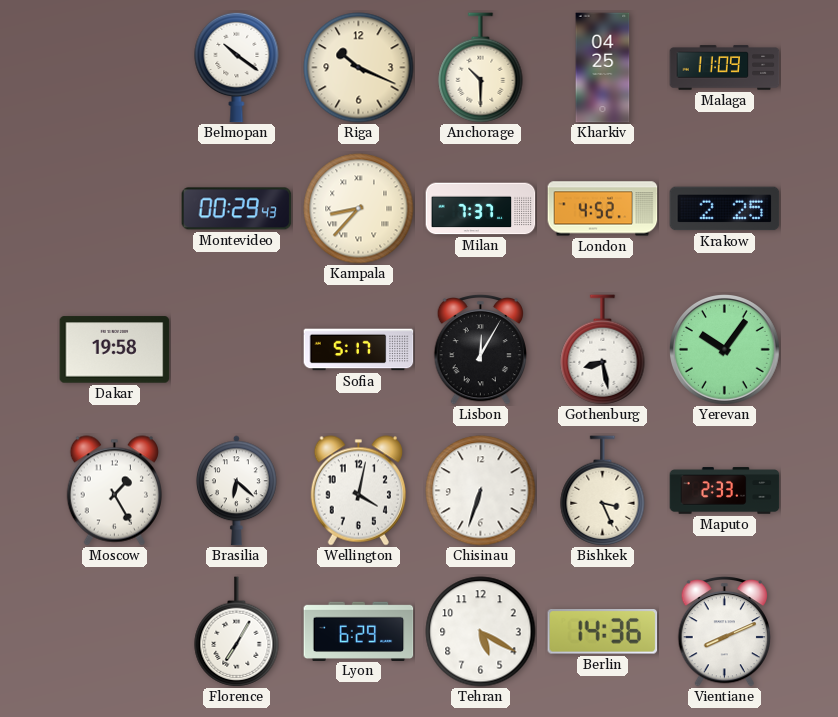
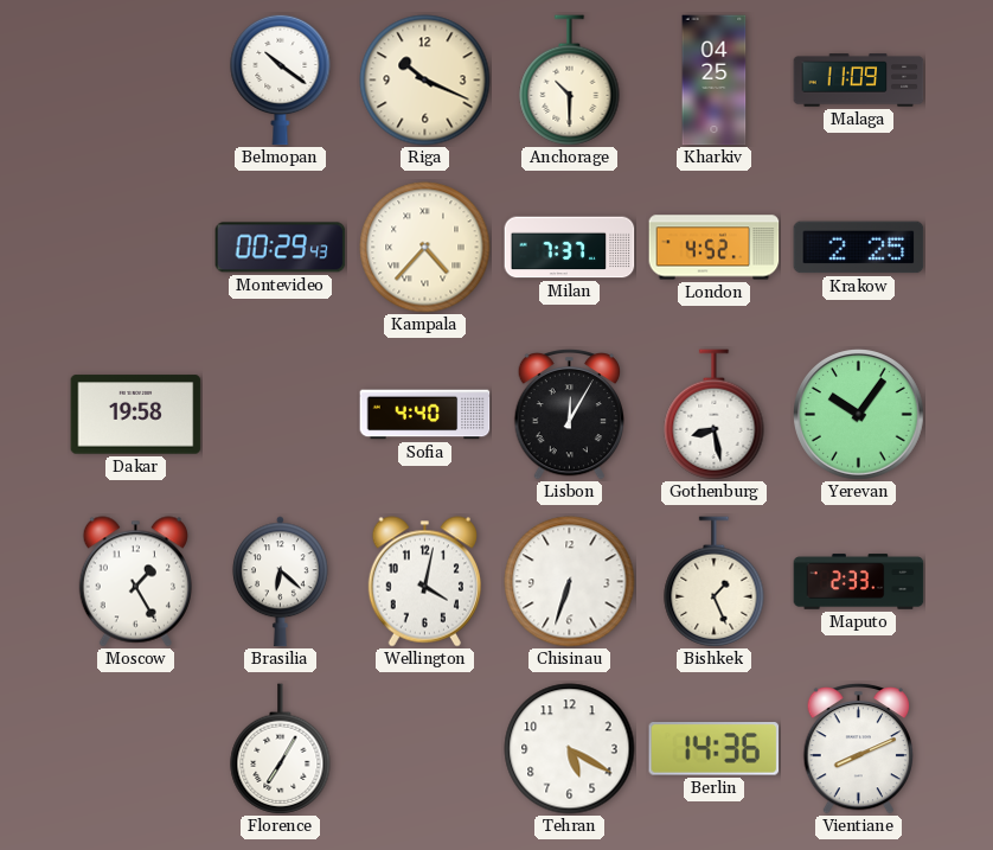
Kampala: 8:37 -> 4:37 (425, 248)
Sofia: 5:17 -> 4:40 (425, 415)
Bishkek: 3:26 -> 1:26 (715, 582)
Lyon: 6:29 -> none (359, 631)
